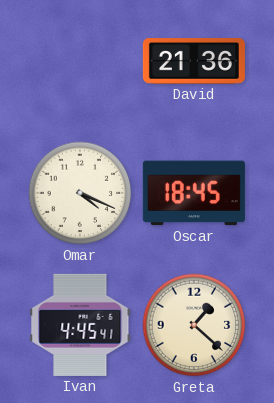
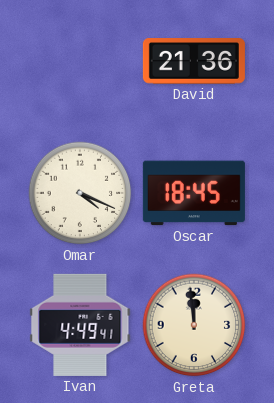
Ivan: 4:45 -> 4:49 (80, 325)
Greta: 1:22 -> 11:59 (194, 325)
